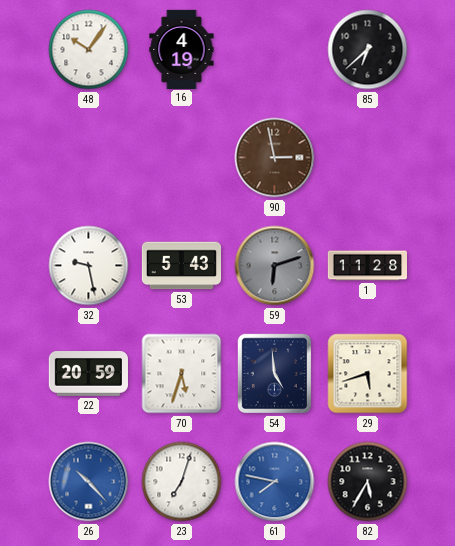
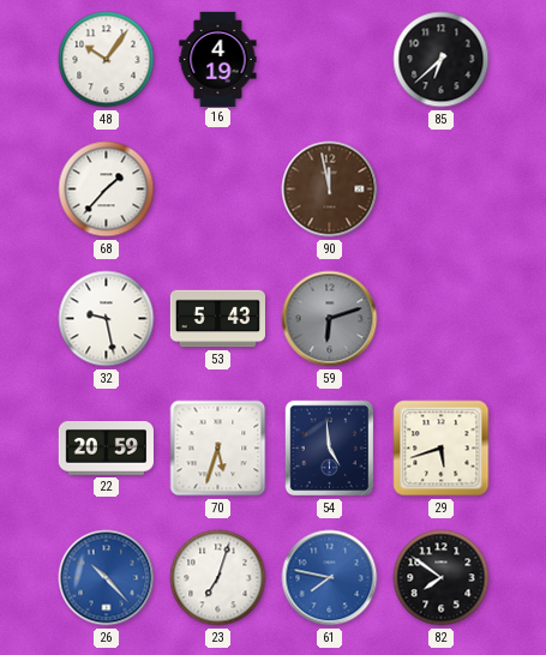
68: none -> 1:37 (107, 190)
90: 2:58 -> 11:58 (330, 190)
1: 11:28 -> none (367, 266)
82: 5:35 -> 7:51 (442, 578)
